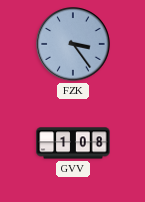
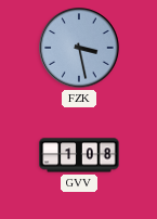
FZK: 3:24 -> 3:28 (79, 48)
